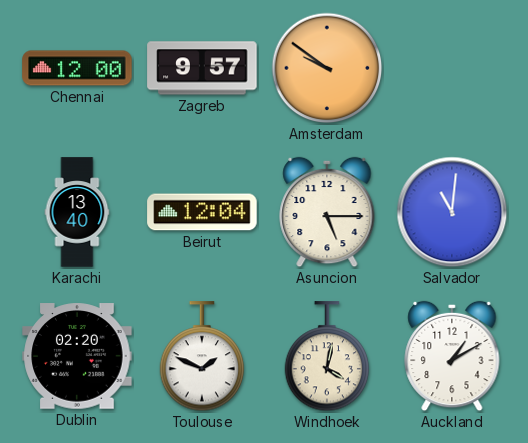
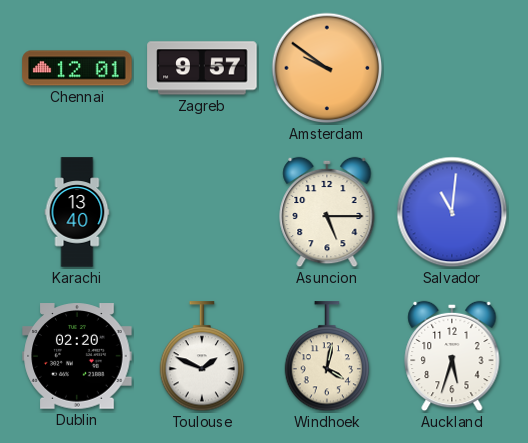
Chennai: 12:00 -> 12:01 (77, 68)
Beirut: 12:04 -> none (202, 212)
Auckland: 1:10 -> 5:33 (452, 356)
